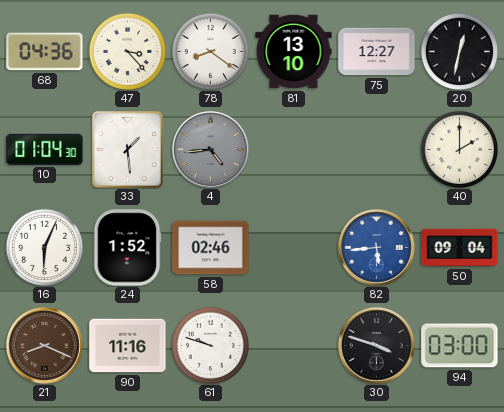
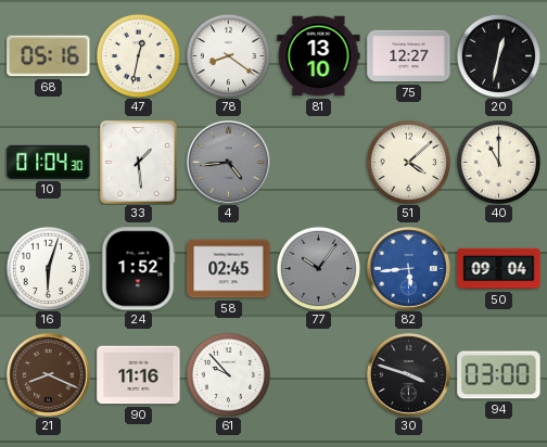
68: 04:36 -> 05:16 (49, 56)
47: 3:23 -> 12:32 (138, 55)
51: none -> 4:08 (408, 162)
40: 2:00 -> 11:00 (498, 162)
16: 6:04 -> 6:03 (48, 268)
58: 02:46 -> 02:45 (229, 269)
77: none -> 10:06 (318, 268)
61: 9:48 -> 9:53 (228, 374)
